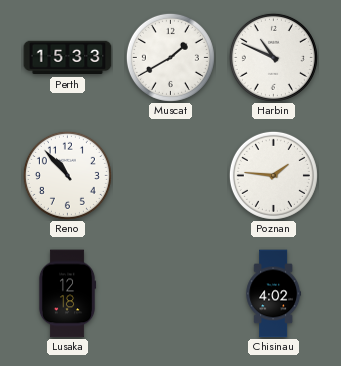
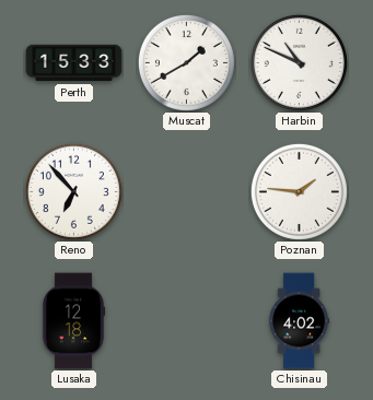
Reno: 10:53 -> 6:53 (73, 191)
